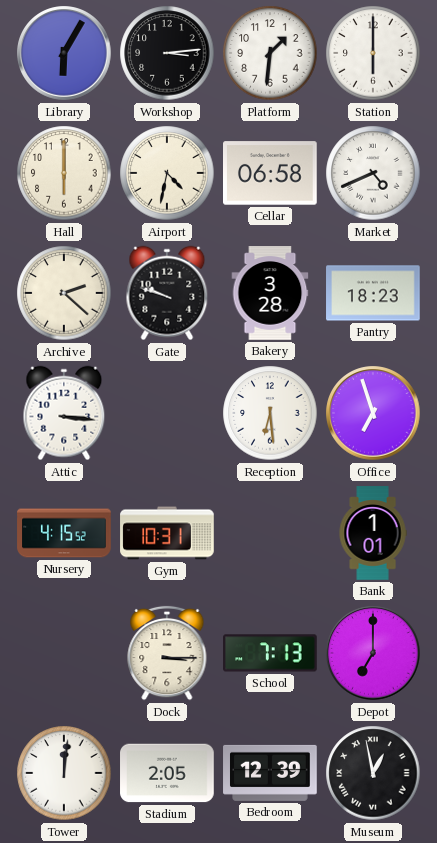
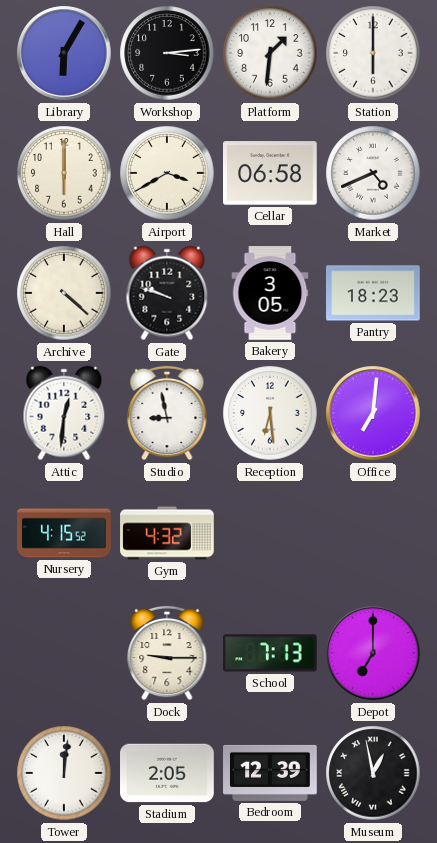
Airport: 4:32 -> 3:40 (167, 173)
Archive: 2:22 -> 4:22 (64, 293)
Bakery: 3:28 -> 3:05 (270, 293)
Attic: 3:16 -> 12:31 (64, 413)
Studio: none -> 8:58 (167, 413)
Office: 6:57 -> 7:01 (373, 413)
Gym: 10:31 -> 4:32 (167, 533)
Bank: 1:01 -> none (373, 533)
Dock: 3:15 -> 9:15 (167, 653)
